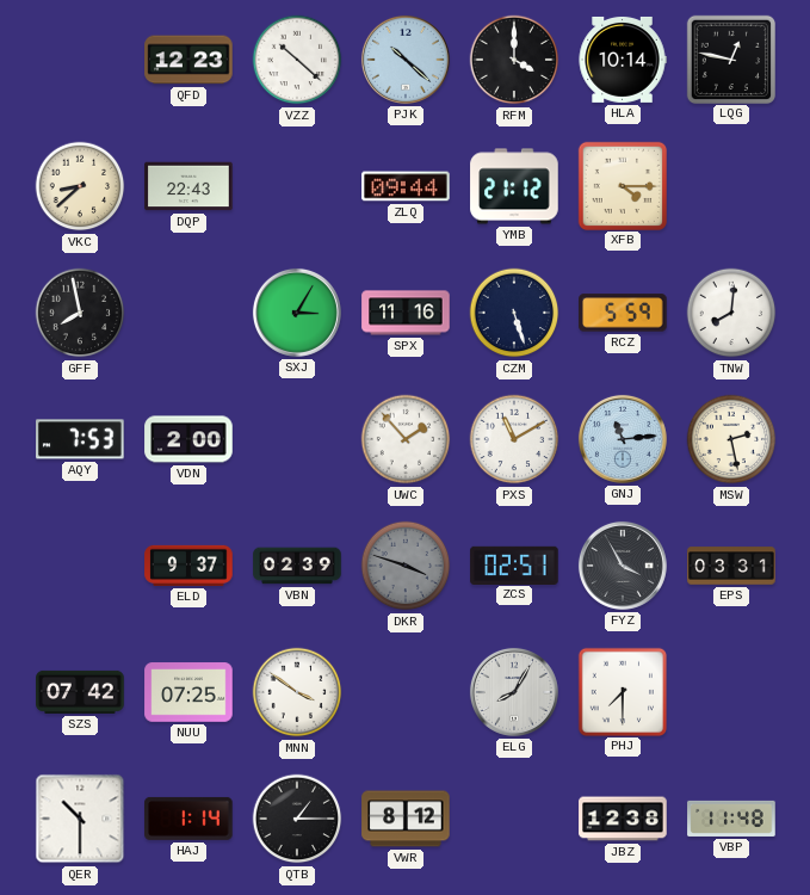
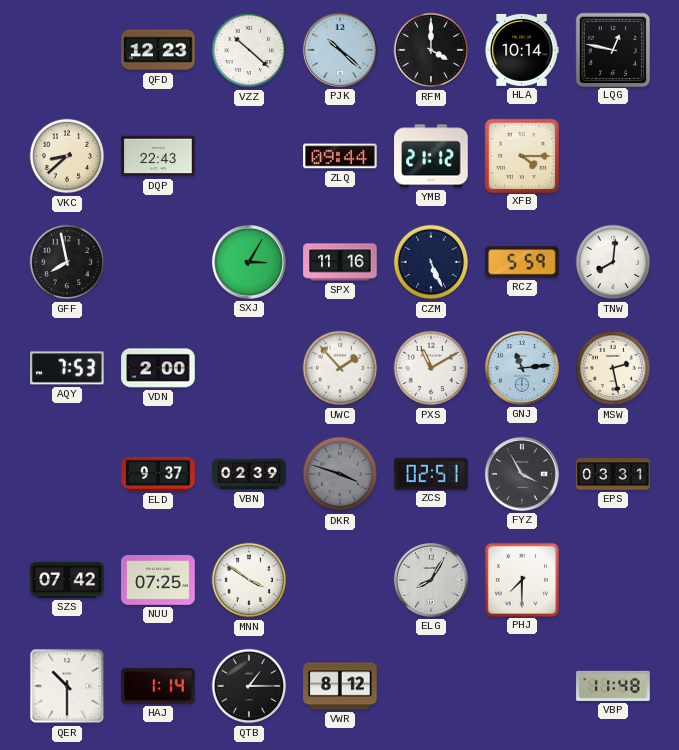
CZM: 5:27 -> 5:26 (431, 262)
JBZ: 12:38 -> none (623, 819)
